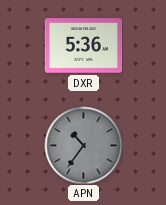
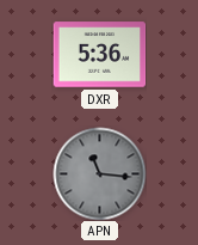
APN: 10:36 -> 11:16 (99, 173)
